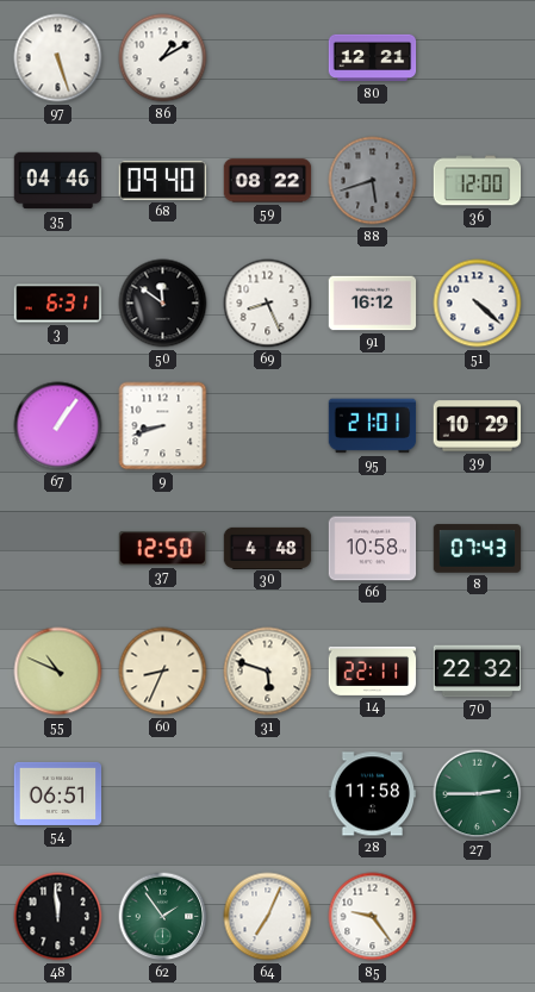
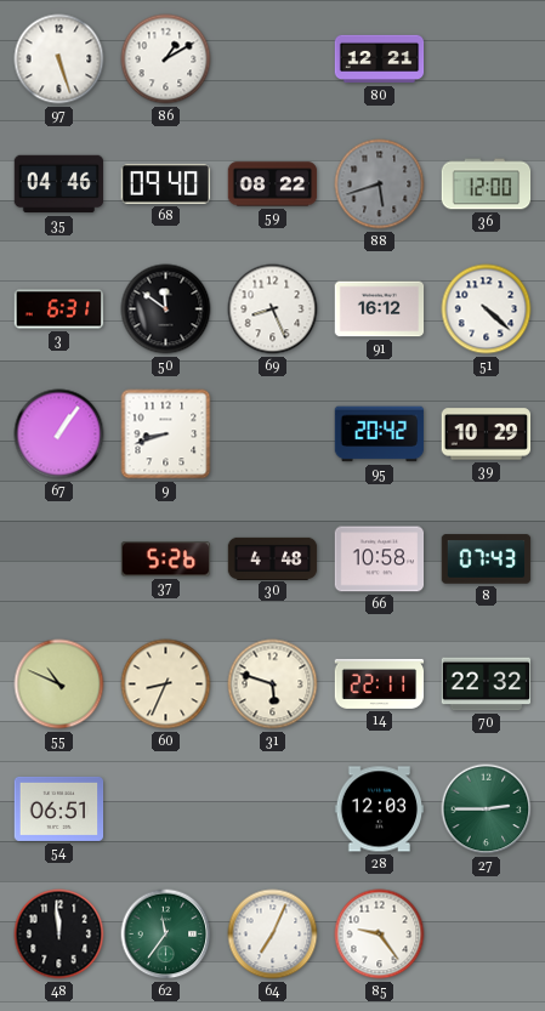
95: 21:01 -> 20:42 (380, 434)
37: 12:50 -> 5:26 (166, 560)
28: 11:58 -> 12:03 (380, 810)
62: 1:54 -> 11:36 (166, 935)
